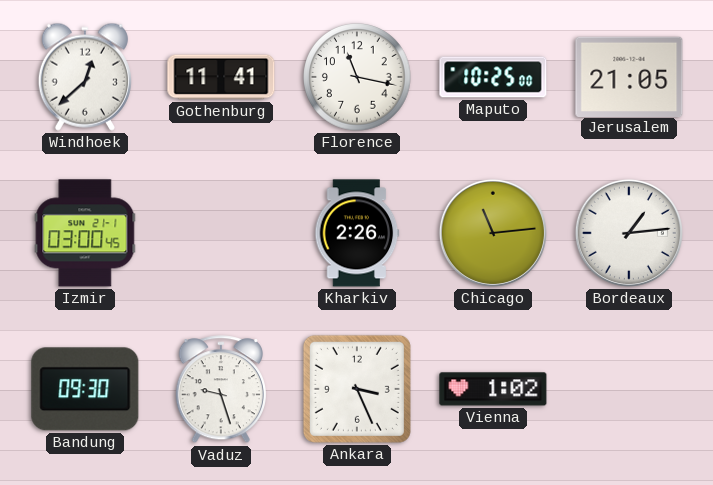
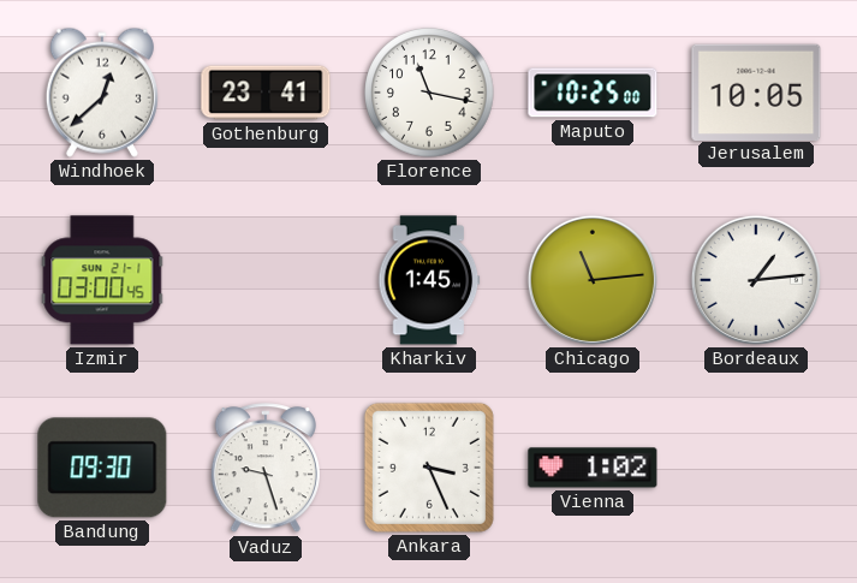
Gothenburg: 11:41 -> 23:41 (266, 93)
Jerusalem: 21:05 -> 10:05 (756, 91)
Kharkiv: 2:26 -> 1:45 (429, 280)
